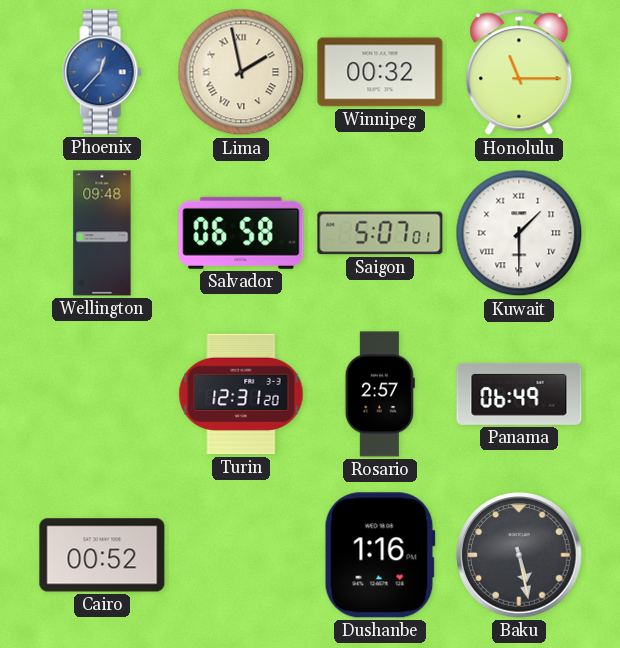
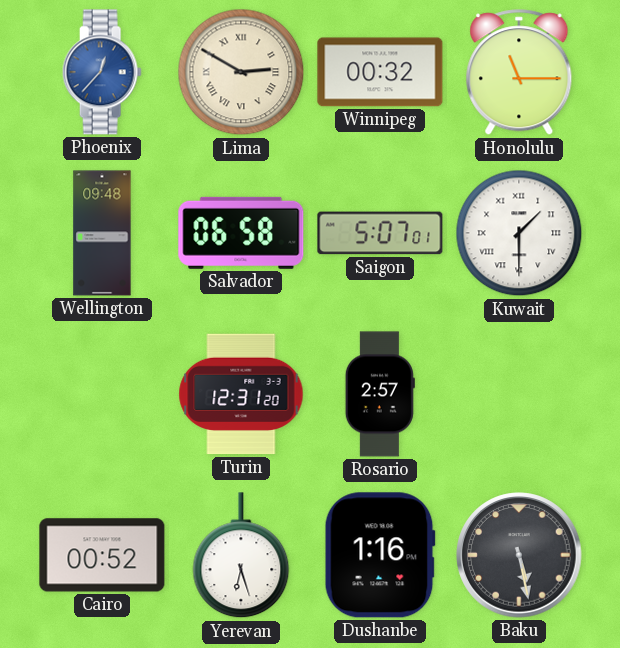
Lima: 1:58 -> 2:50 (241, 72)
Panama: 06:49 -> none (519, 394)
Yerevan: none -> 6:27 (241, 556)
